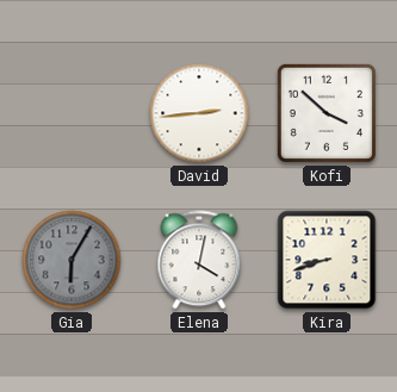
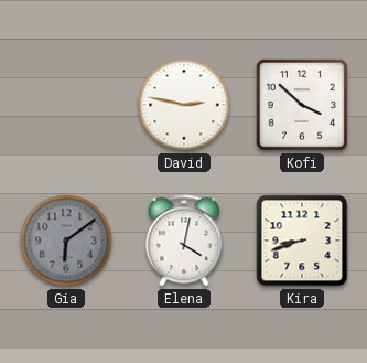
David: 2:44 -> 2:47 (184, 105)
Gia: 6:05 -> 6:09 (66, 241)
